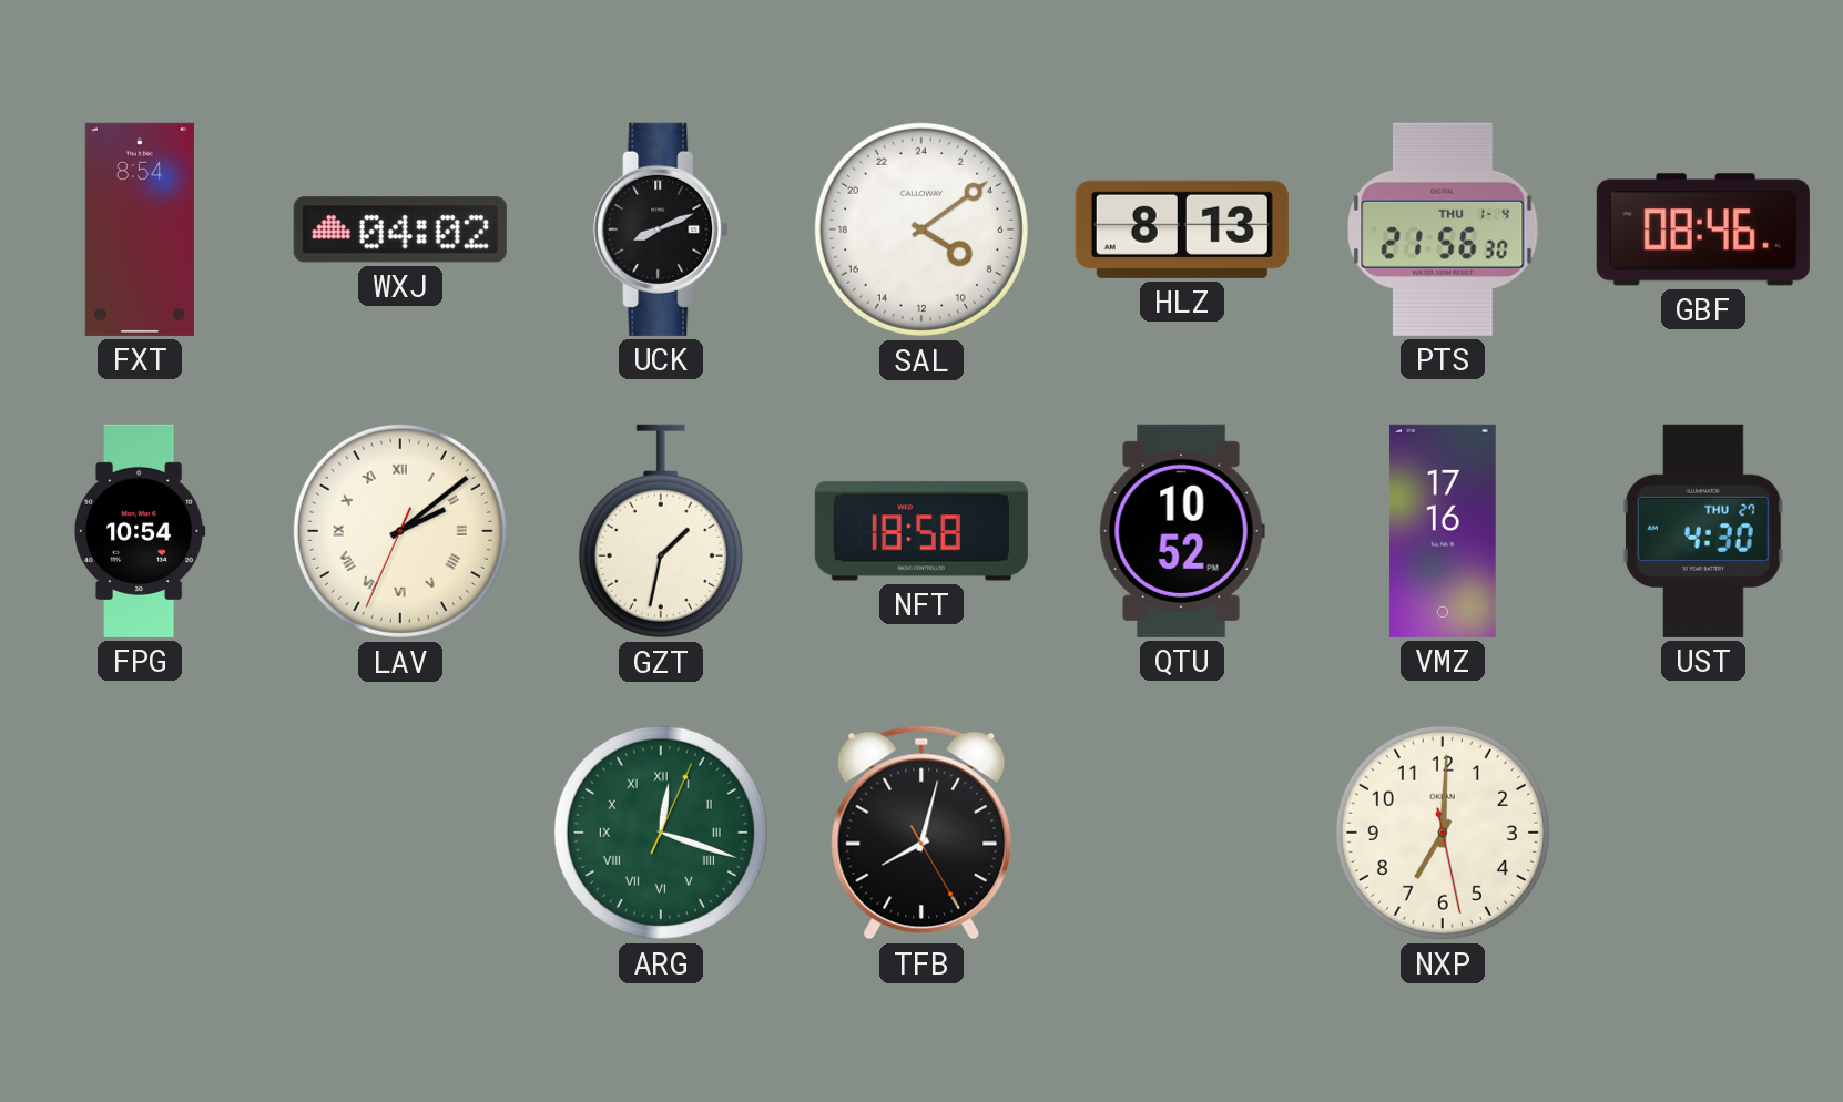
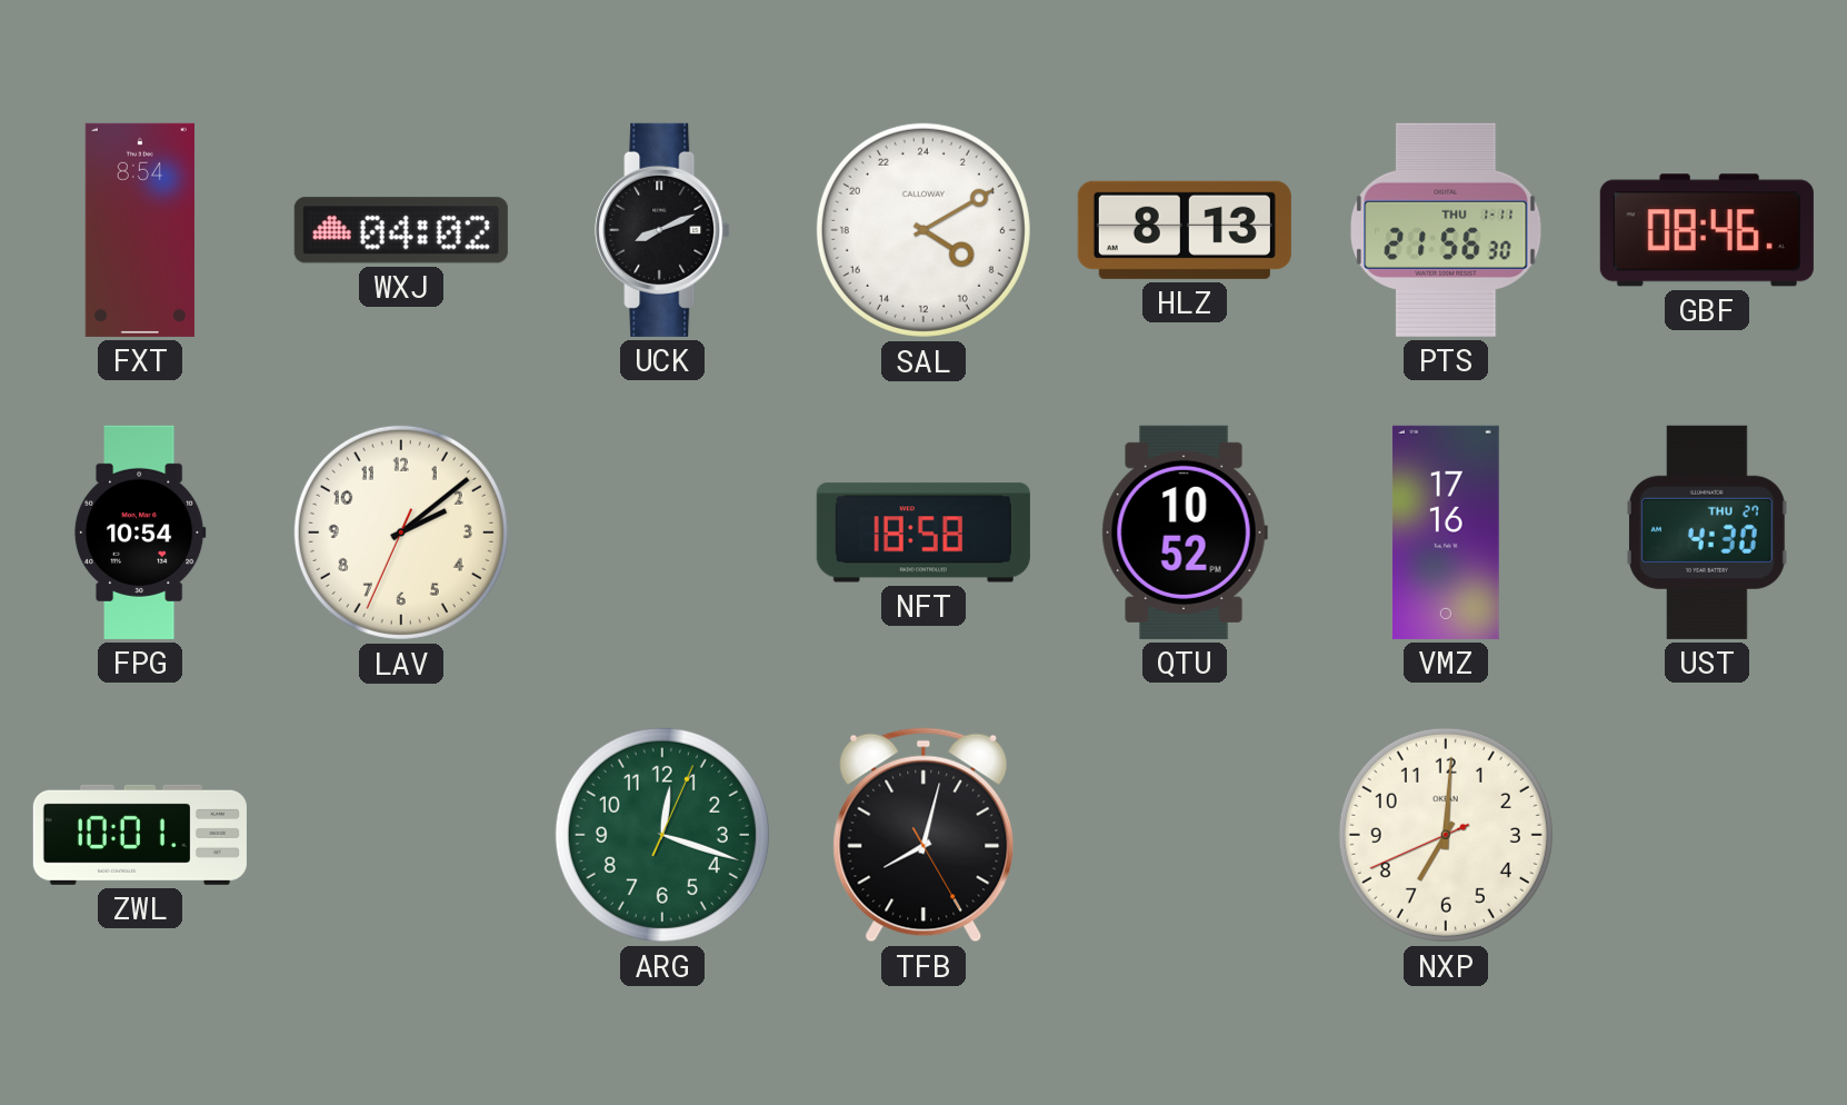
SAL: 8:09 -> 8:10 (924, 230)
PTS date: THU 1-4 -> THU 1-11 (1446, 230)
LAV numerals: Roman -> Arabic (401, 532)
GZT: 1:32 -> none (661, 531)
ZWL: none -> 10:01 (140, 835)
ARG numerals: Roman -> Arabic (662, 835)
NXP: 7:00:28 -> 7:00:41 (1446, 835)
